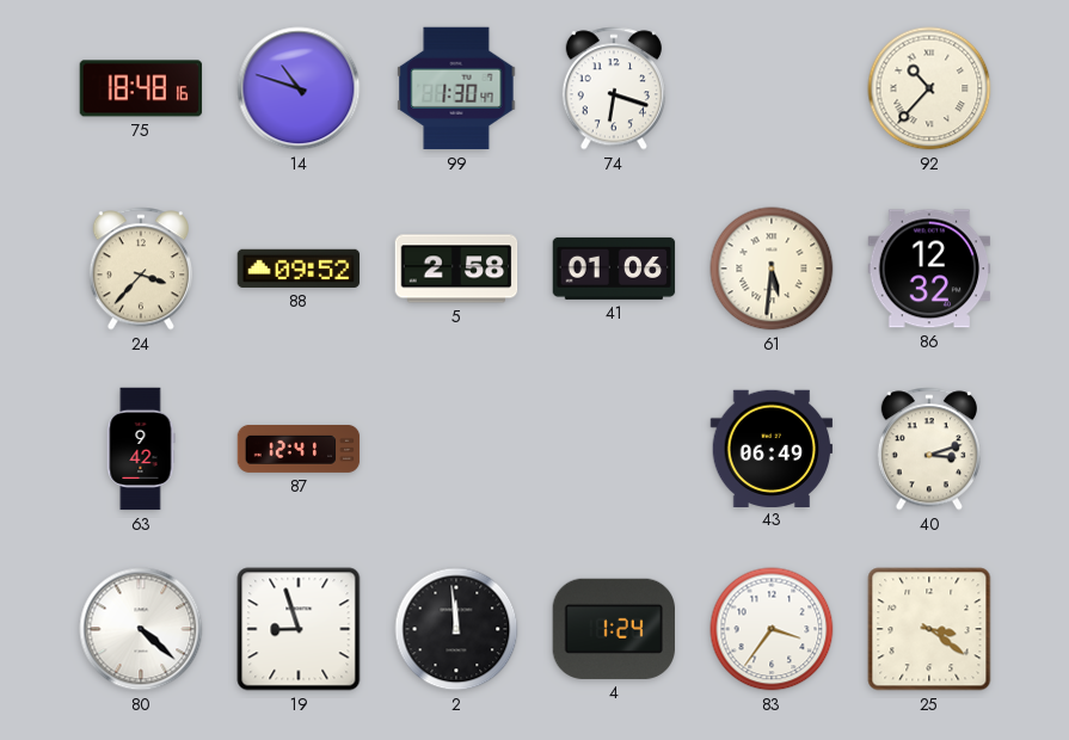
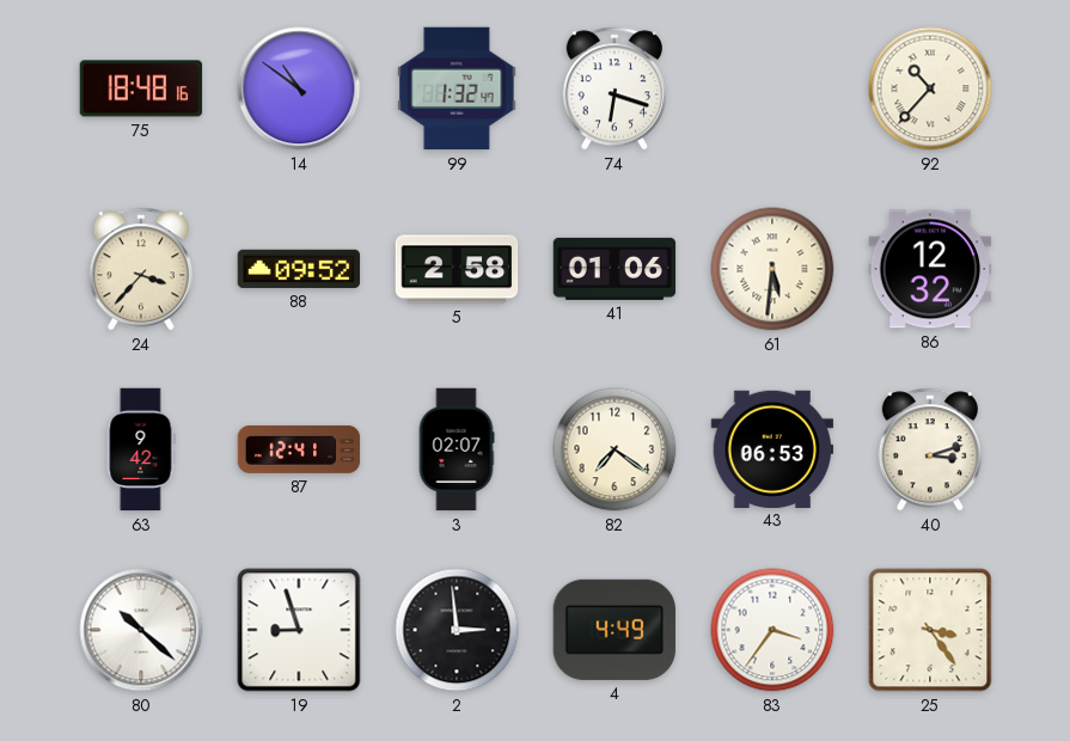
14: 10:48 -> 10:51 (299, 88)
99: 1:30 -> 1:32 (457, 88)
3: none -> 02:07 (457, 449)
82: none -> 7:21 (615, 449)
43: 06:49 -> 06:53 (772, 448)
80: 4:22 -> 10:22 (141, 630)
2: 11:59 -> 2:59 (457, 630)
4: 1:24 -> 4:49 (613, 630)
25: 3:21 -> 3:24 (930, 630)
